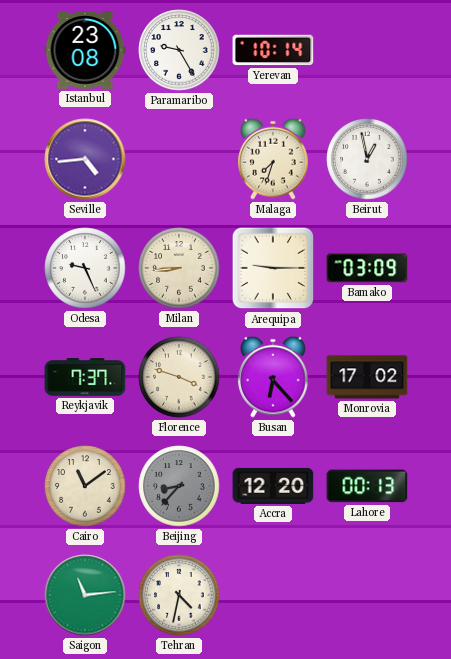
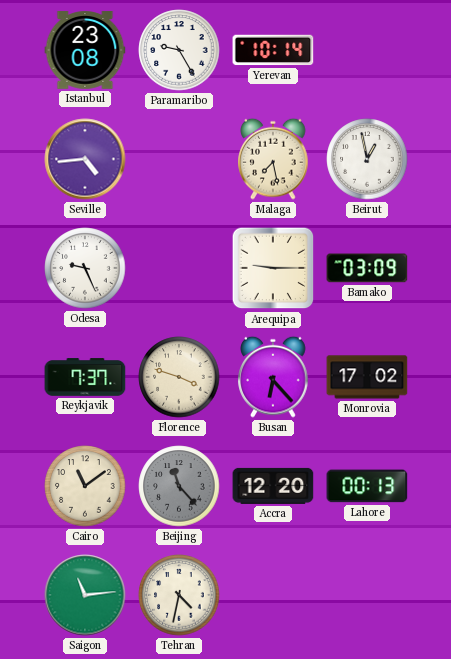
Malaga: 7:33 -> 7:28 (273, 159)
Milan: 8:44 -> none (179, 268)
Beijing: 8:37 -> 11:23 (179, 486)
